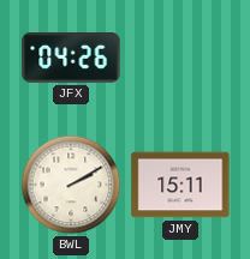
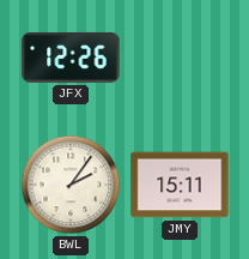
JFX: 04:26 -> 12:26 (71, 58)
BWL: 2:10 -> 2:06 (71, 185)
